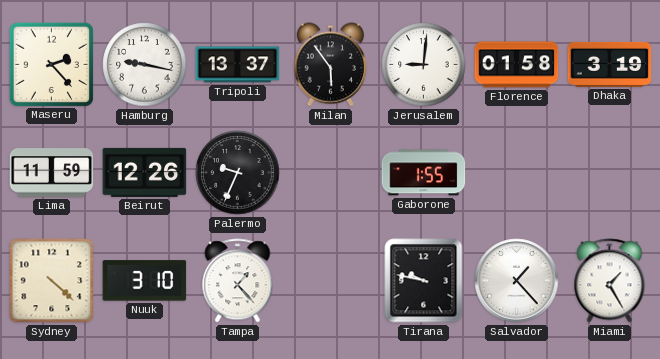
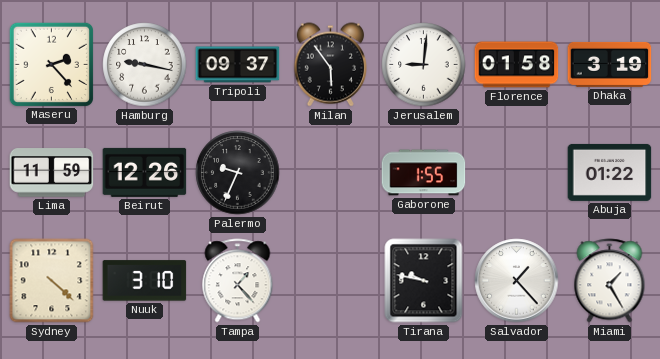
Tripoli: 13:37 -> 09:37 (238, 65)
Abuja: none -> 01:22 (610, 172)
